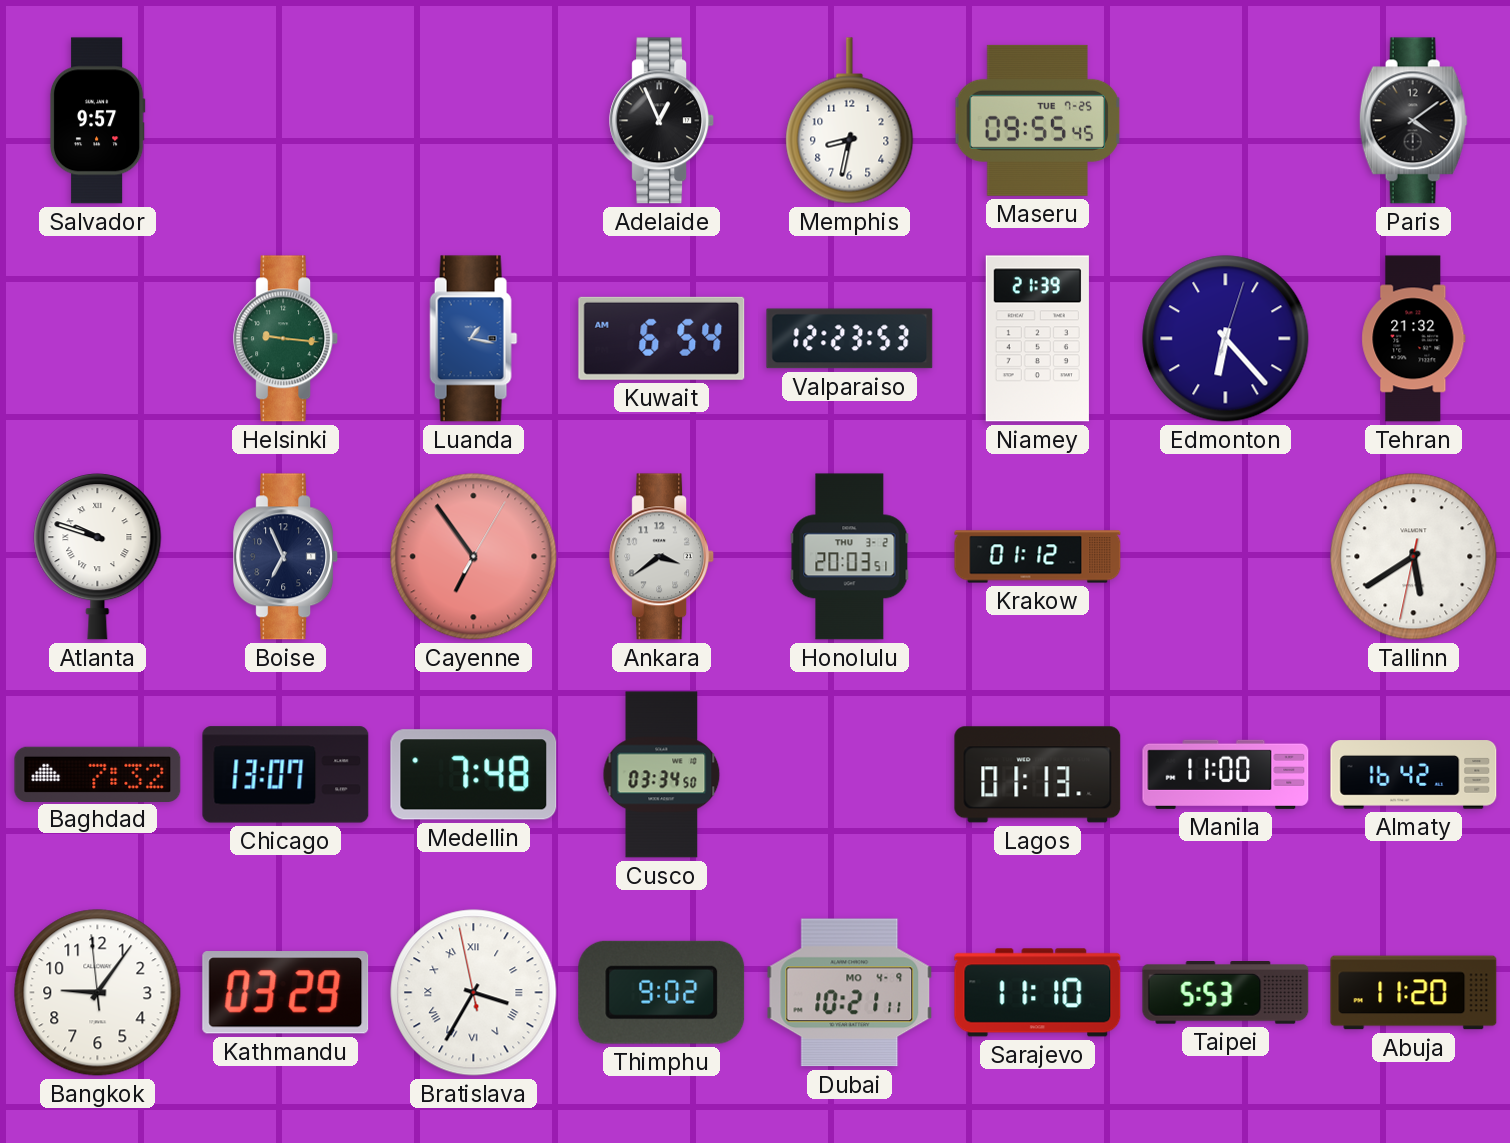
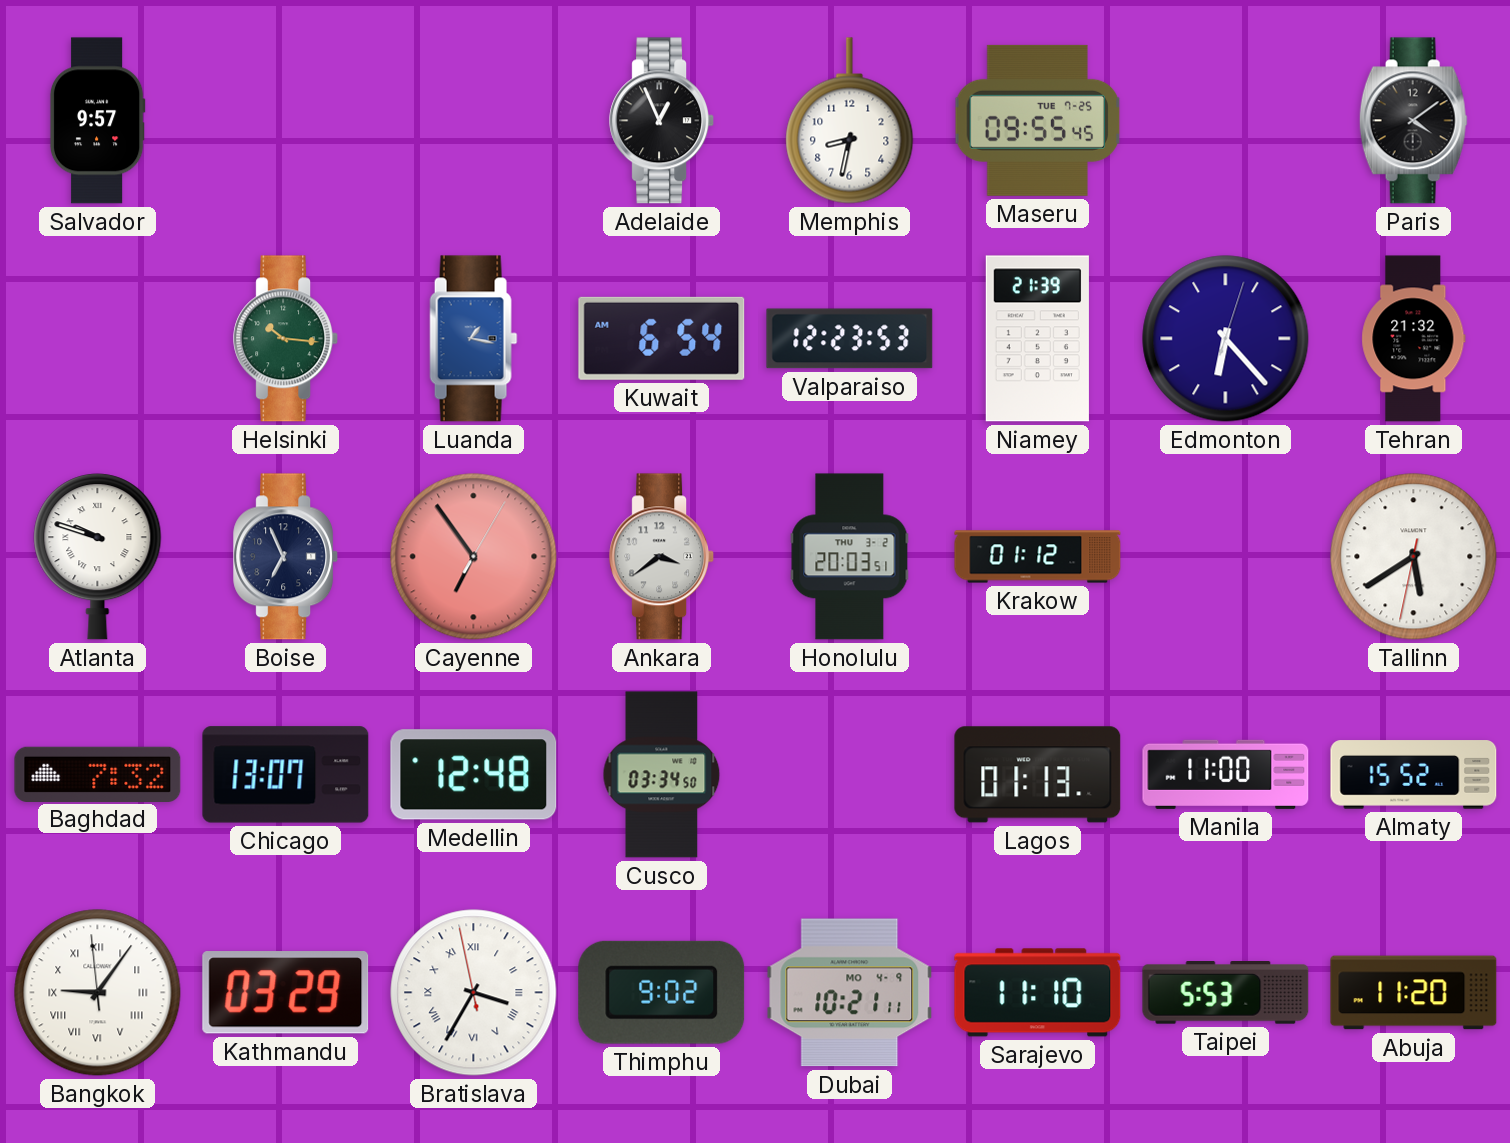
Helsinki: 9:16 -> 10:16 (286, 339)
Medellin: 7:48 -> 12:48 (474, 775)
Almaty: 16:42 -> 15:52 (1414, 775)
Bangkok numerals: Arabic -> Roman (98, 993)
